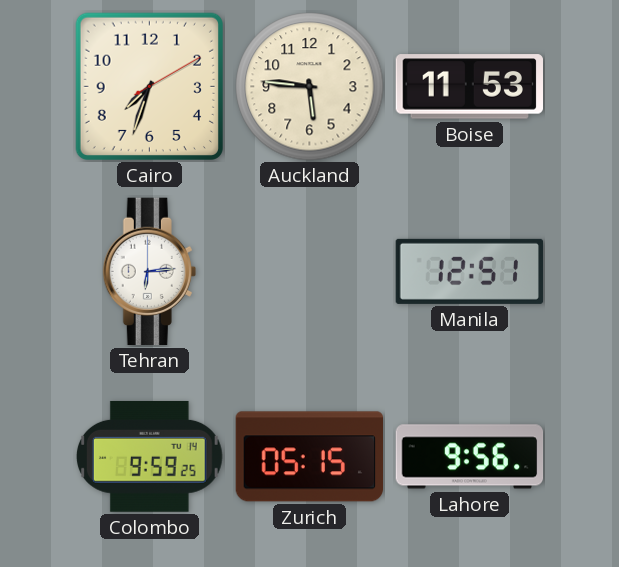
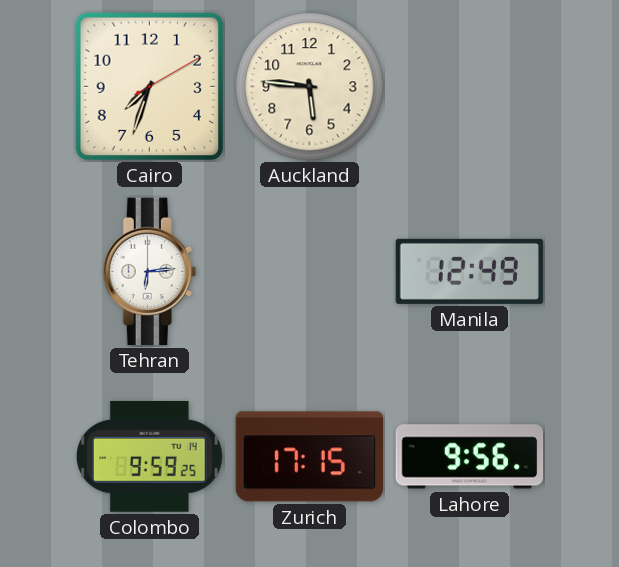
Boise: 11:53 -> none (470, 87)
Manila: 12:51 -> 12:49 (470, 271)
Zurich: 05:15 -> 17:15 (309, 457)
